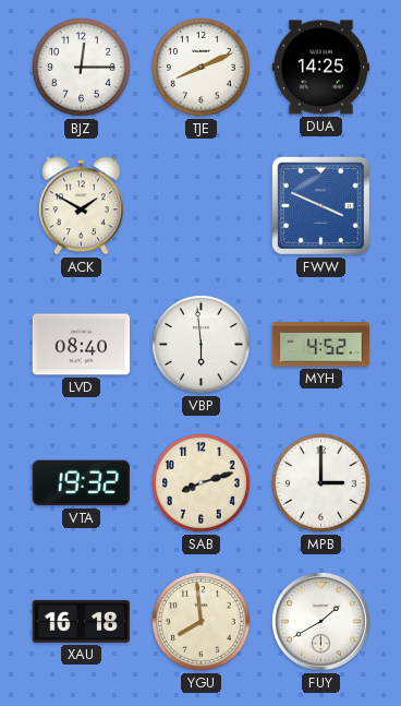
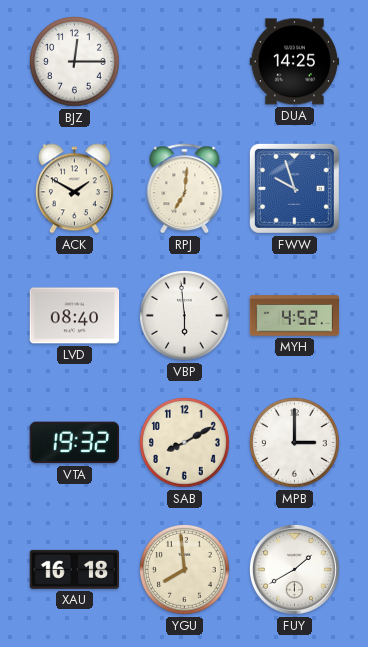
TJE: 8:11 -> none (202, 68)
RPJ: none -> 7:01 (185, 189)
FWW: 3:49 -> 9:57 (294, 188)
SAB: 8:12 -> 8:10 (185, 443)
